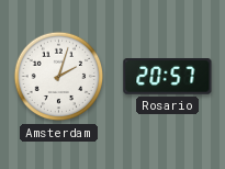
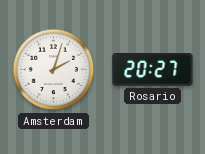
Rosario: 20:57 -> 20:27 (153, 70)
